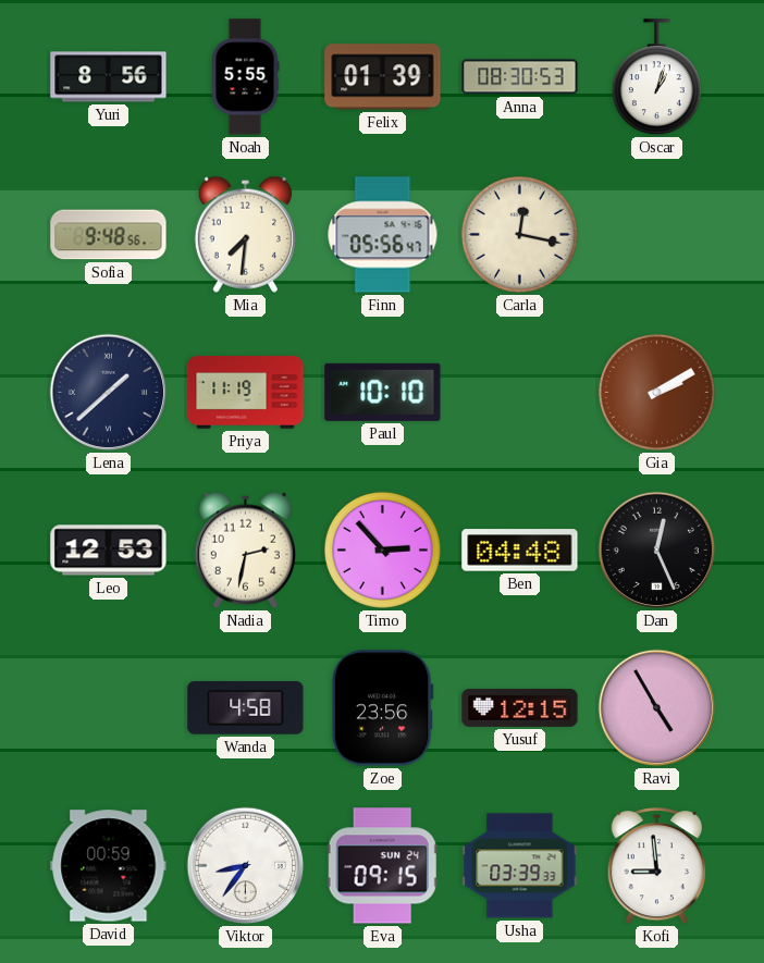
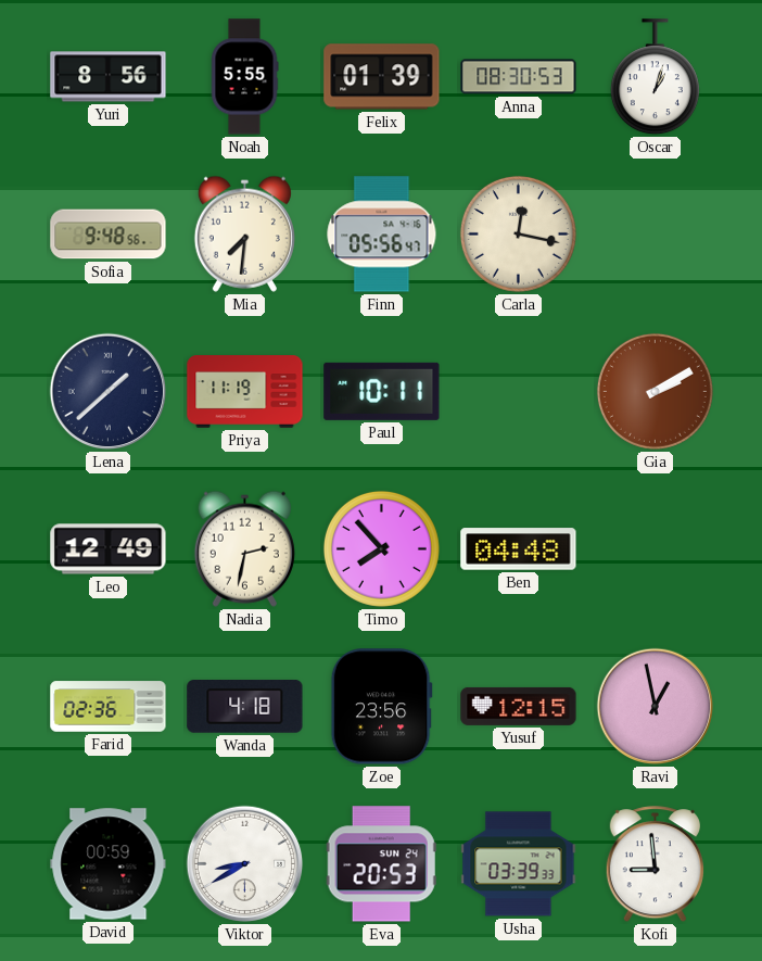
Paul: 10:10 -> 10:11 (382, 391)
Leo: 12:53 -> 12:49 (109, 549)
Timo: 2:53 -> 7:53 (381, 548)
Dan: 12:26 -> none (657, 551)
Farid: none -> 02:36 (109, 707)
Wanda: 4:58 -> 4:18 (245, 707)
Ravi: 4:55 -> 12:58 (656, 707)
Viktor: 8:36 -> 8:40 (245, 864)
Eva: 09:15 -> 20:53 (381, 864)
